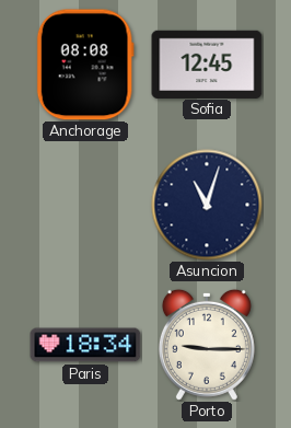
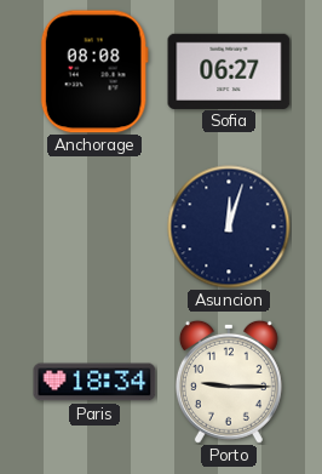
Sofia: 12:45 -> 06:27 (229, 70)
Asuncion: 11:03 -> 12:03 (229, 227)
